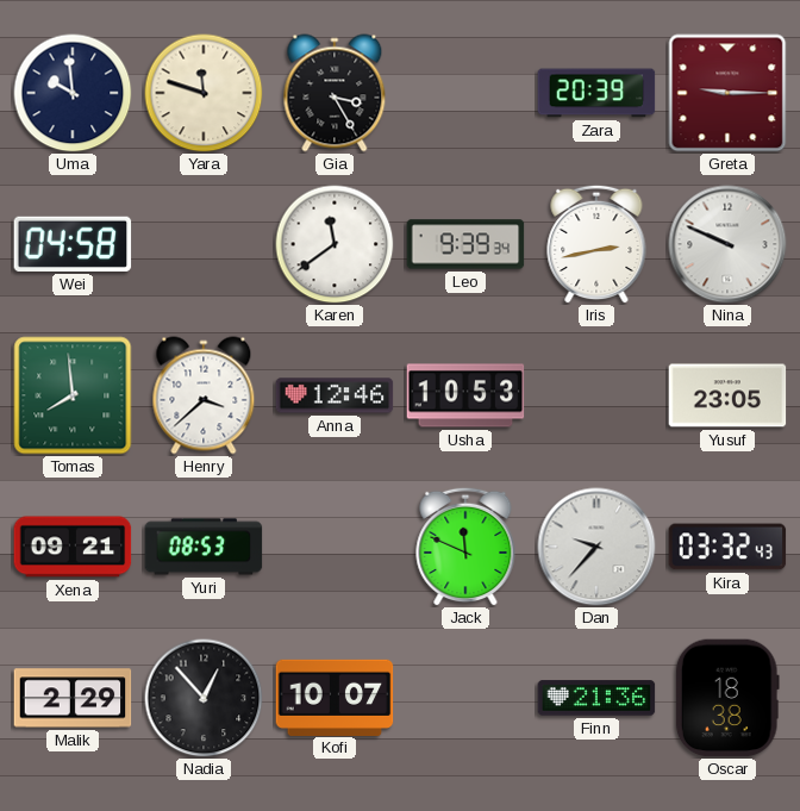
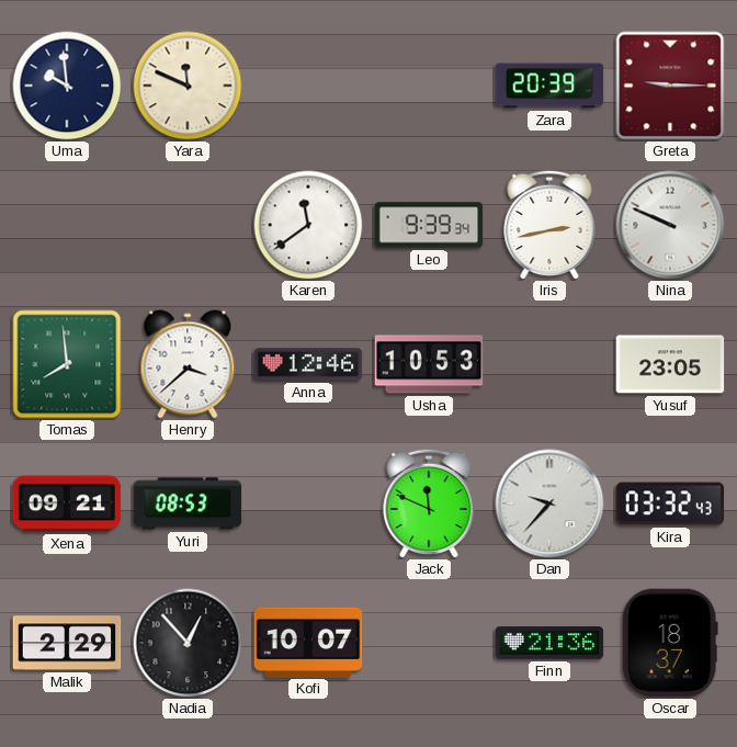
Yara: 11:48 -> 11:49 (188, 86)
Gia: 3:25 -> none (335, 93)
Wei: 04:58 -> none (73, 244)
Oscar: 18:38 -> 18:37 (670, 643)
